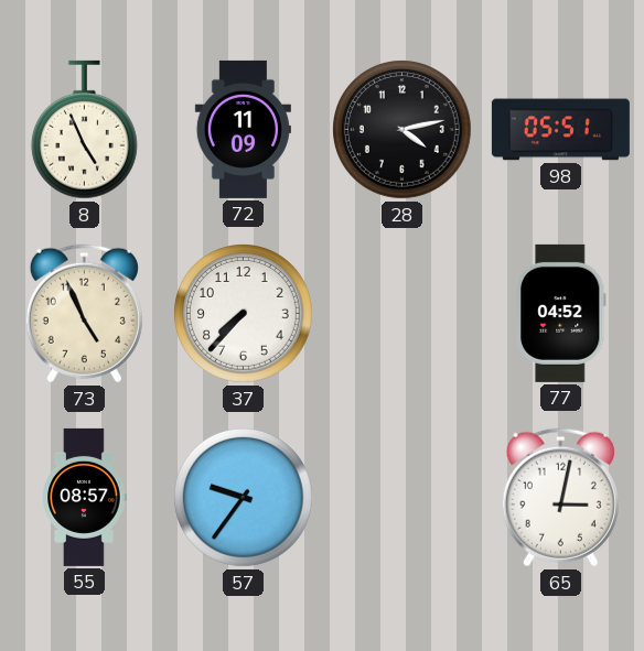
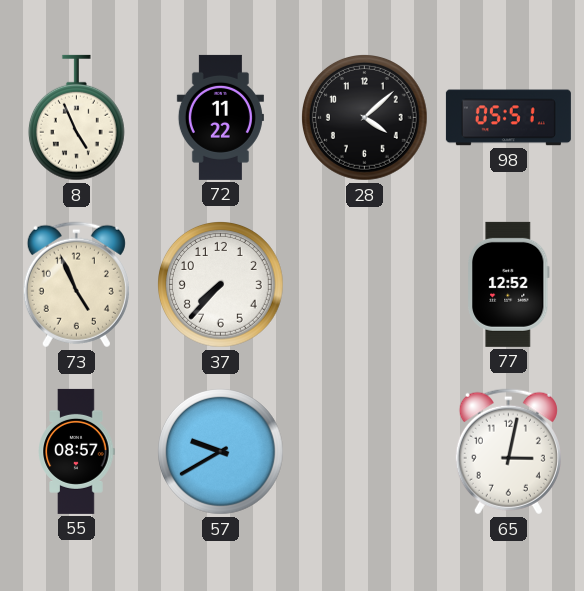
72: 11:09 -> 11:22 (220, 117)
28: 4:13 -> 4:08 (365, 118)
77: 04:52 -> 12:52 (508, 284)
57: 9:36 -> 9:40 (221, 452)
